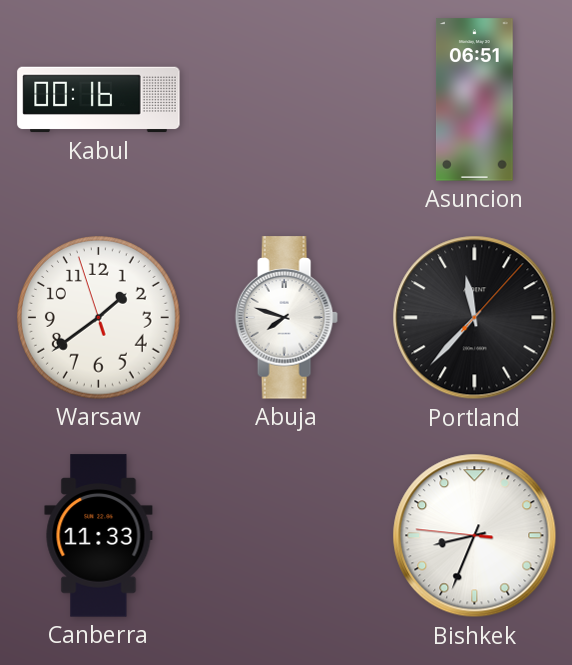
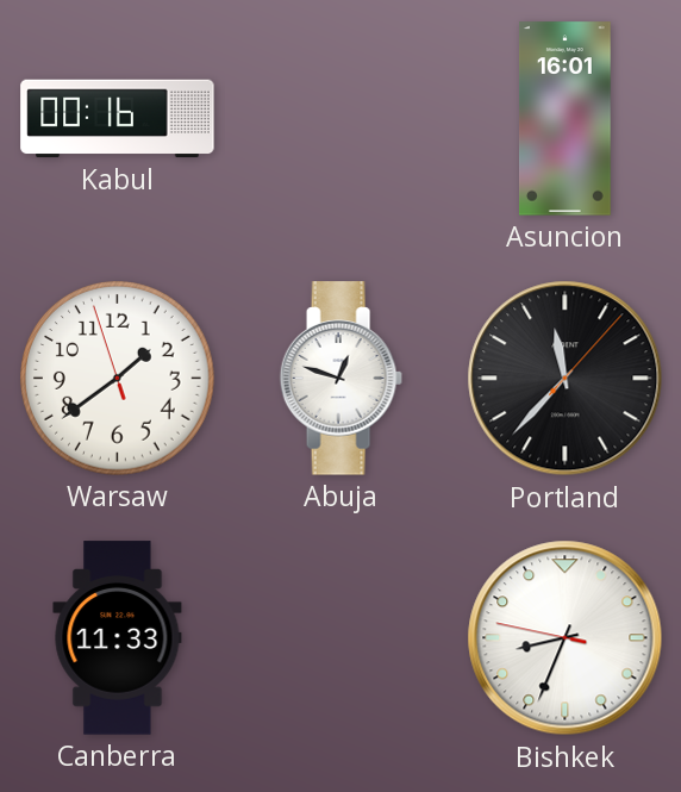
Asuncion: 06:51 -> 16:01 (566, 119)
Abuja: 7:48 -> 12:48 (340, 379)
Bishkek: 8:33:46 -> 8:33:47 (566, 638)
